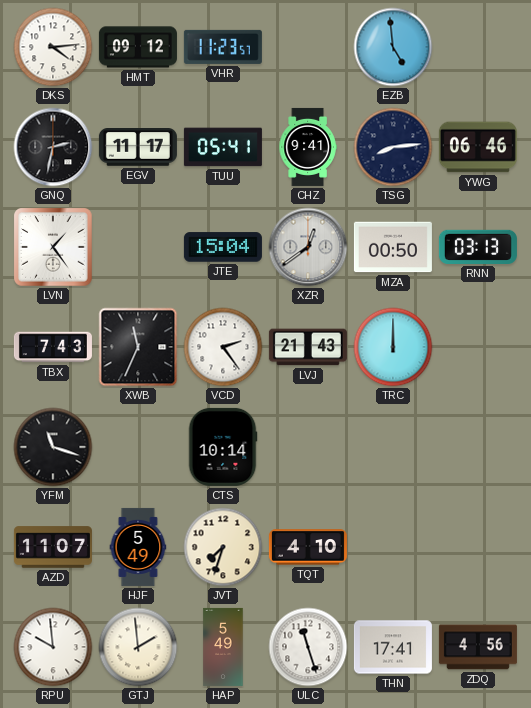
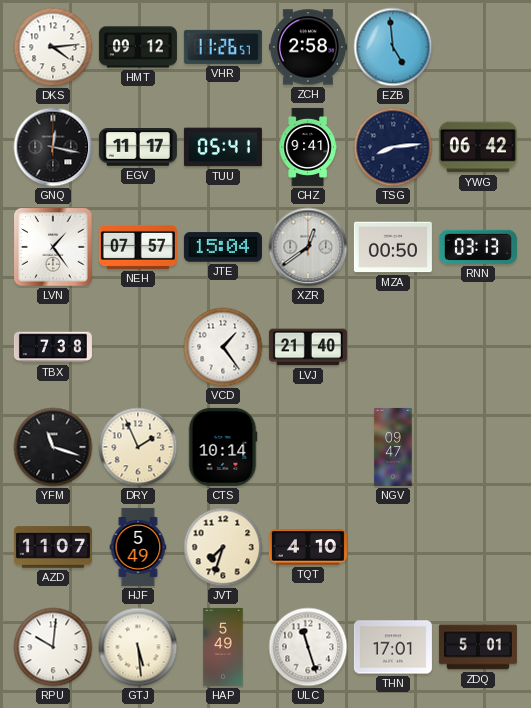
VHR: 11:23 -> 11:26 (223, 47)
ZCH: none -> 2:58 (308, 47)
GNQ: 2:32 -> 12:17 (53, 147)
YWG: 06:46 -> 06:42 (478, 147)
NEH: none -> 07:57 (138, 247)
TBX: 7:43 -> 7:38 (53, 347)
XWB: 11:34 -> none (138, 347)
VCD: 2:24 -> 1:24 (223, 347)
LVJ: 21:43 -> 21:40 (308, 347)
TRC: 12:00 -> none (393, 347)
DRY: none -> 1:56 (138, 447)
NGV: none -> 09:47 (393, 447)
RPU: 9:59 -> 10:01 (53, 647)
GTJ: 1:59 -> 5:29 (138, 647)
THN: 17:41 -> 17:01 (393, 647)
ZDQ: 4:56 -> 5:01 (478, 647)
